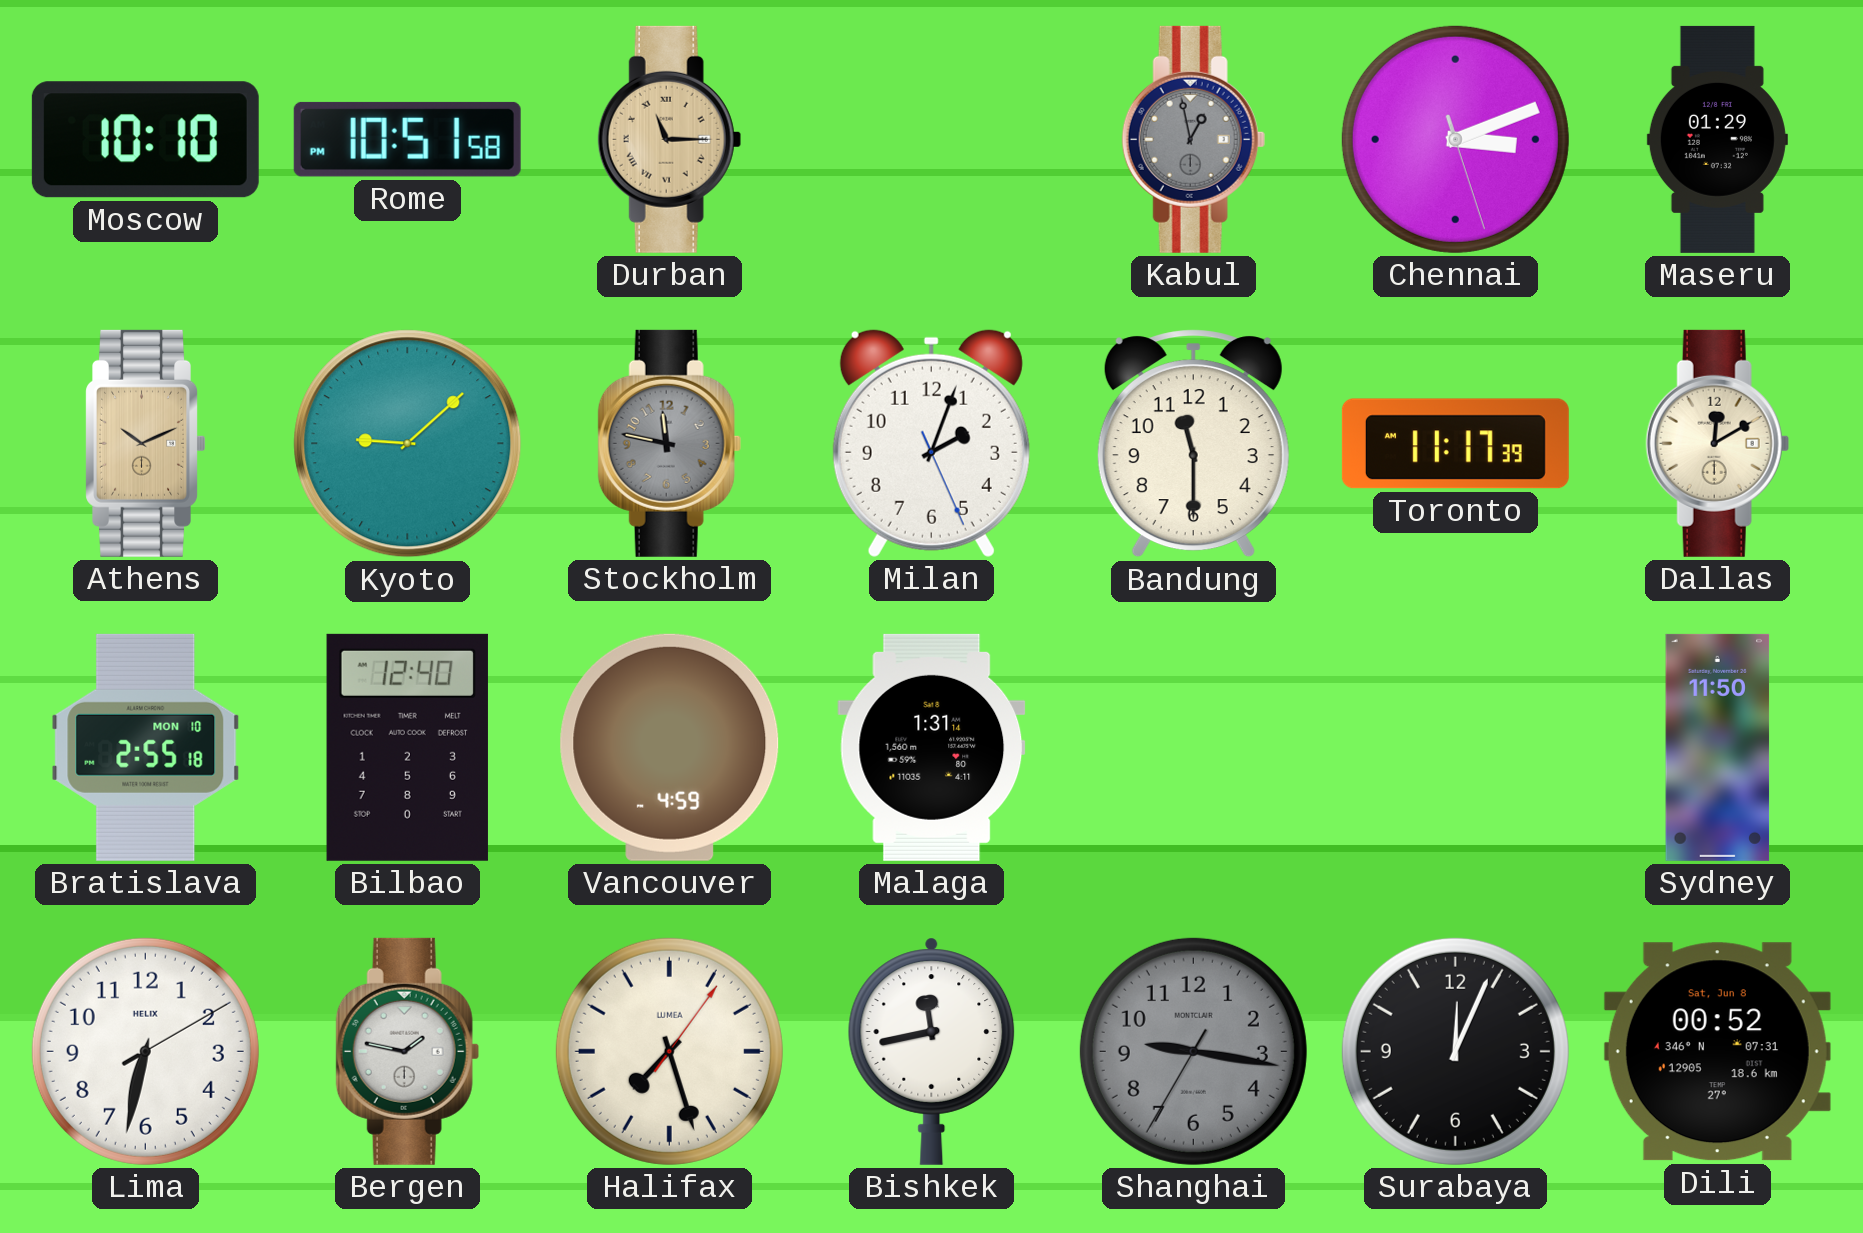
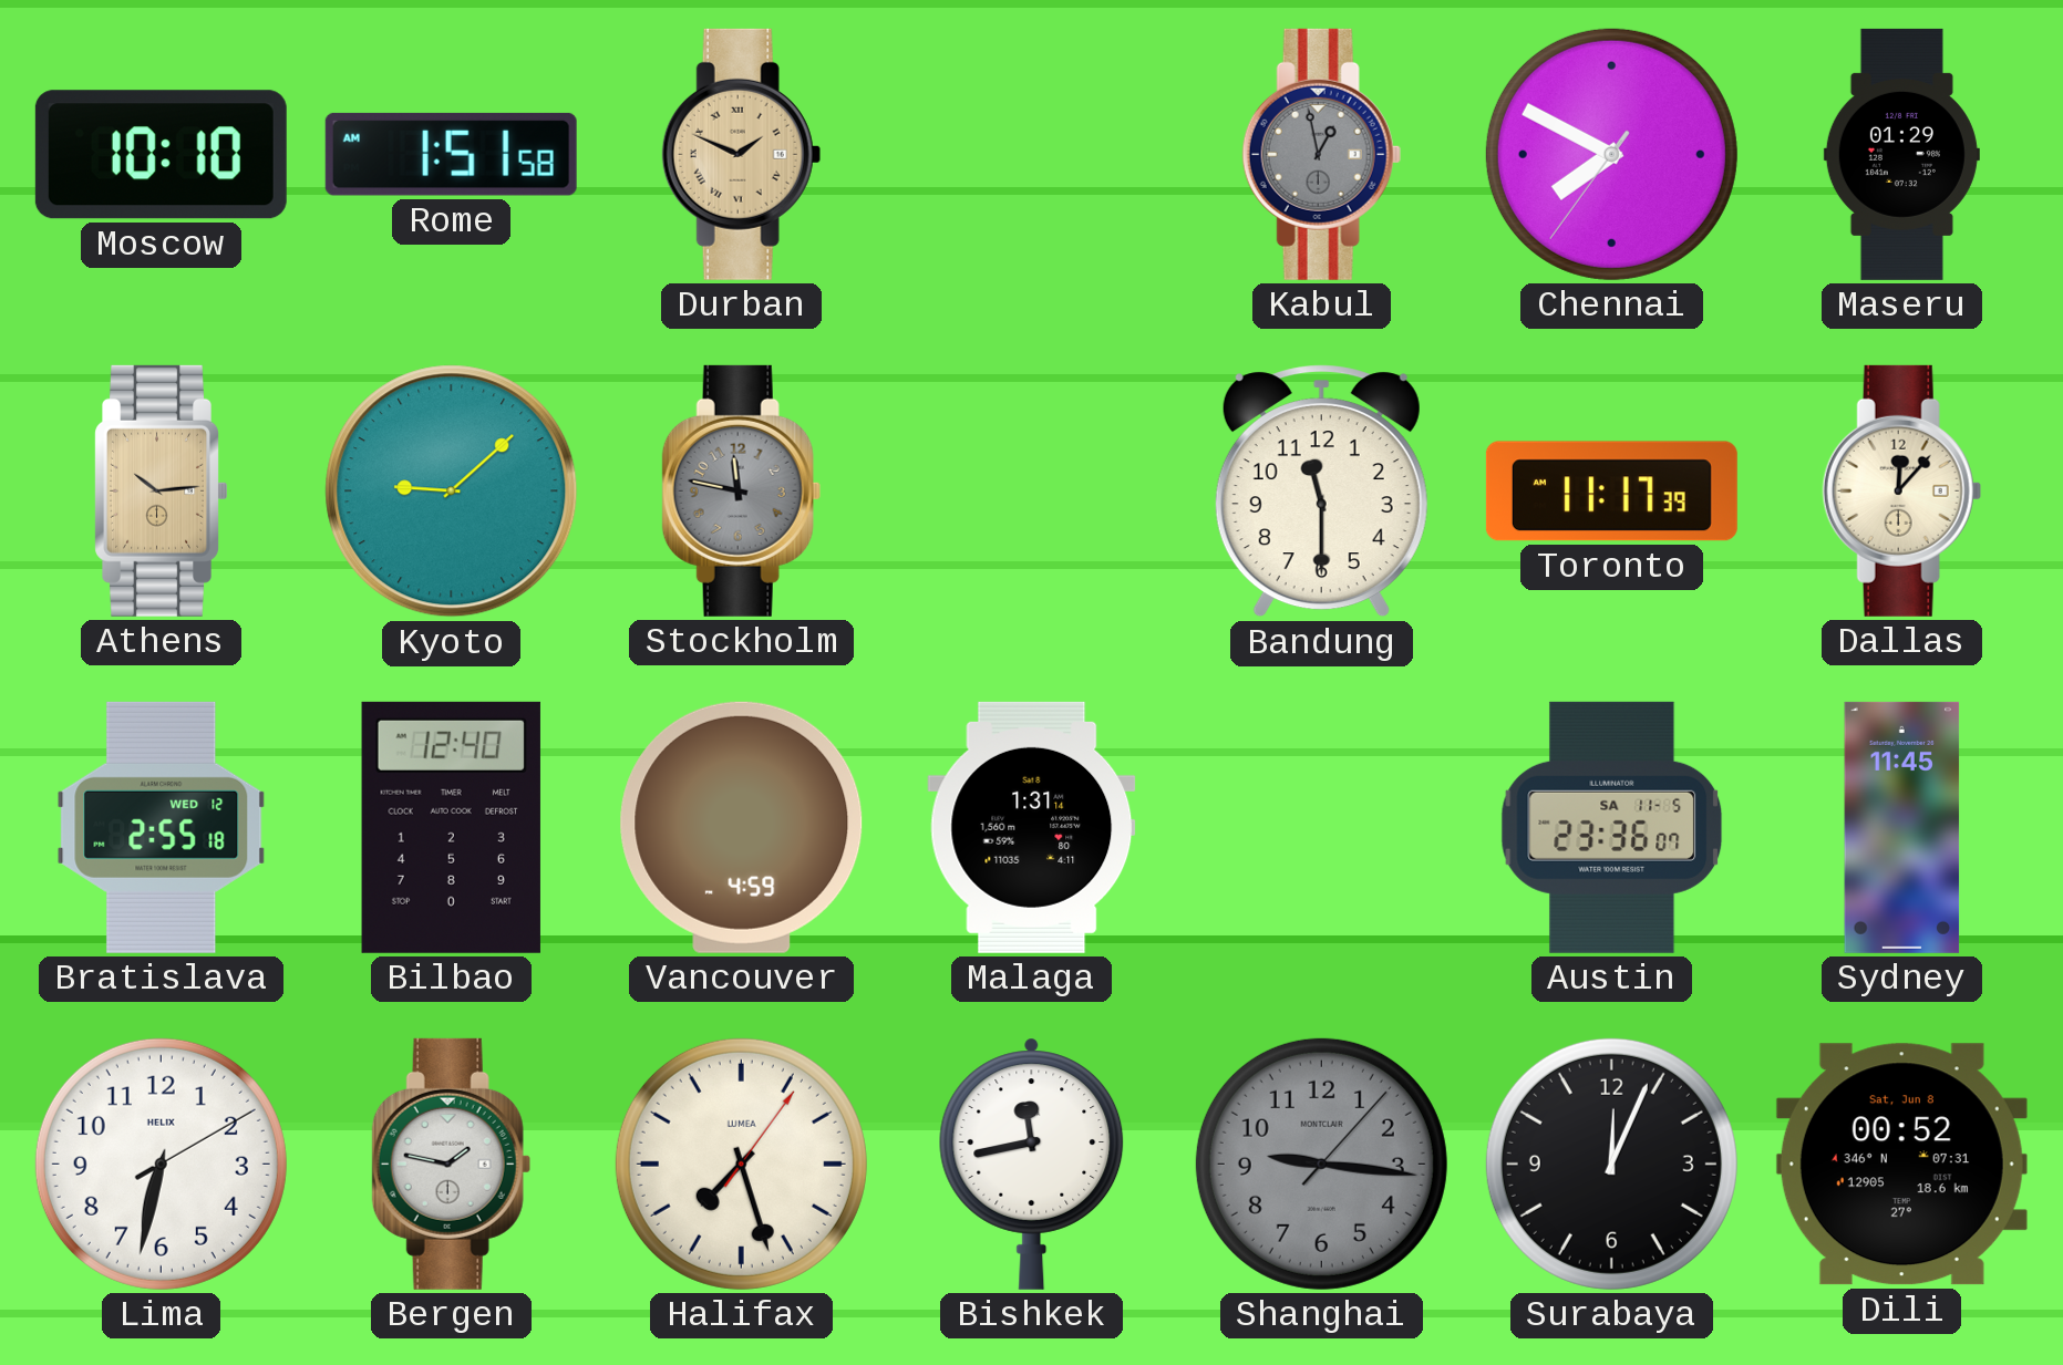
Rome: 10:51 -> 1:51 (451, 154)
Durban: 11:15 -> 1:49 (741, 154)
Chennai: 3:11 -> 7:49 (1611, 154)
Athens: 10:11 -> 10:14 (161, 490)
Milan: 2:03 -> none (931, 443)
Dallas: 12:10 -> 12:07 (1901, 490)
Bratislava date: MON 10 -> WED 12 (162, 827)
Austin: none -> 23:36 (1612, 827)
Sydney: 11:50 -> 11:45 (1902, 827)
Shanghai: 9:16:35 -> 9:16:07 (1321, 1164)
